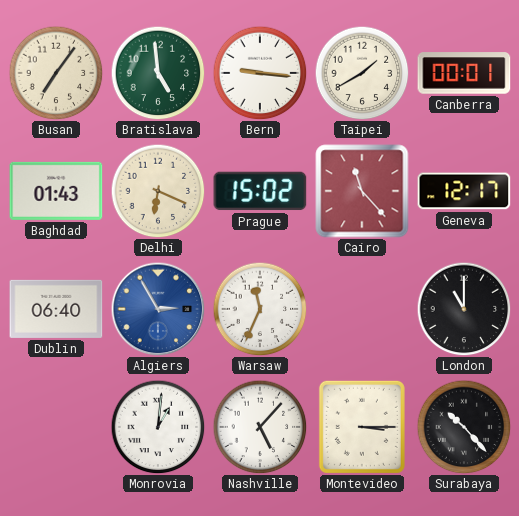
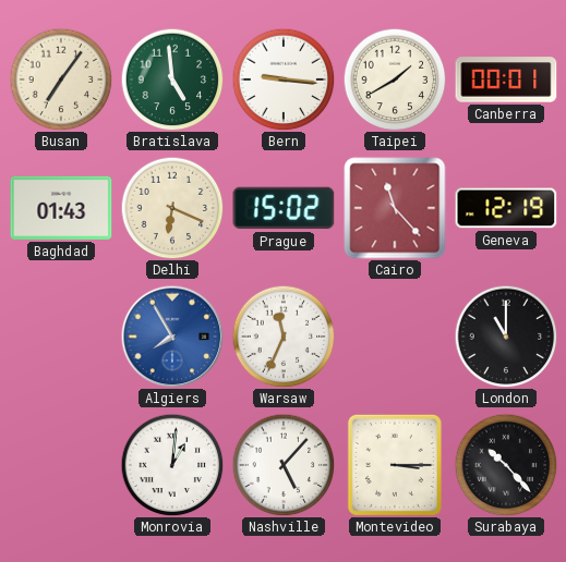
Geneva: 12:17 -> 12:19 (506, 208)
Dublin: 06:40 -> none (56, 309)
Algiers: 2:55 -> 7:55 (172, 337)
